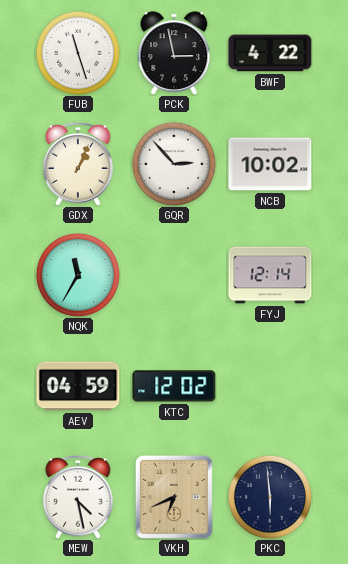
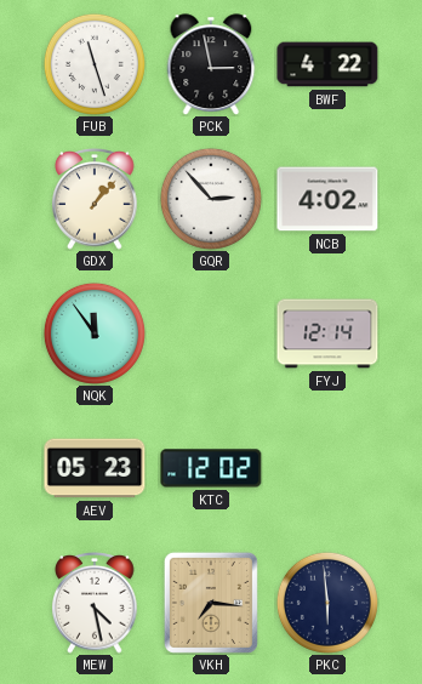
GDX: 1:04 -> 1:07 (95, 200)
NCB: 10:02 -> 4:02 (327, 199)
NQK: 11:35 -> 11:54 (95, 334)
AEV: 04:59 -> 05:23 (95, 468)
VKH: 6:41 -> 7:16 (211, 603)
